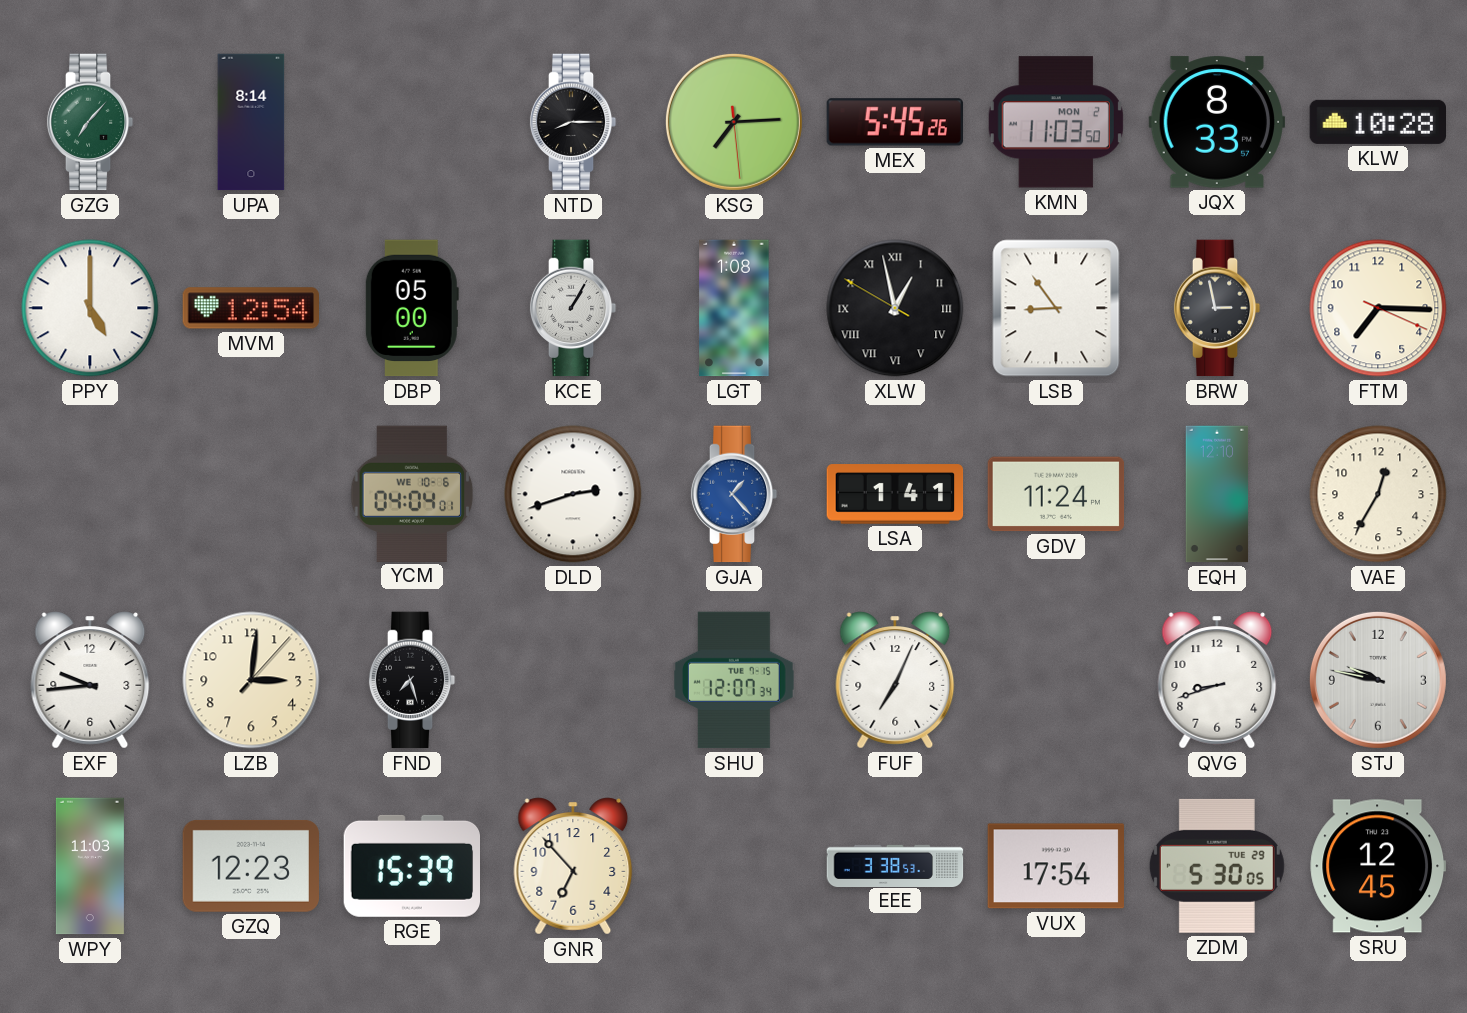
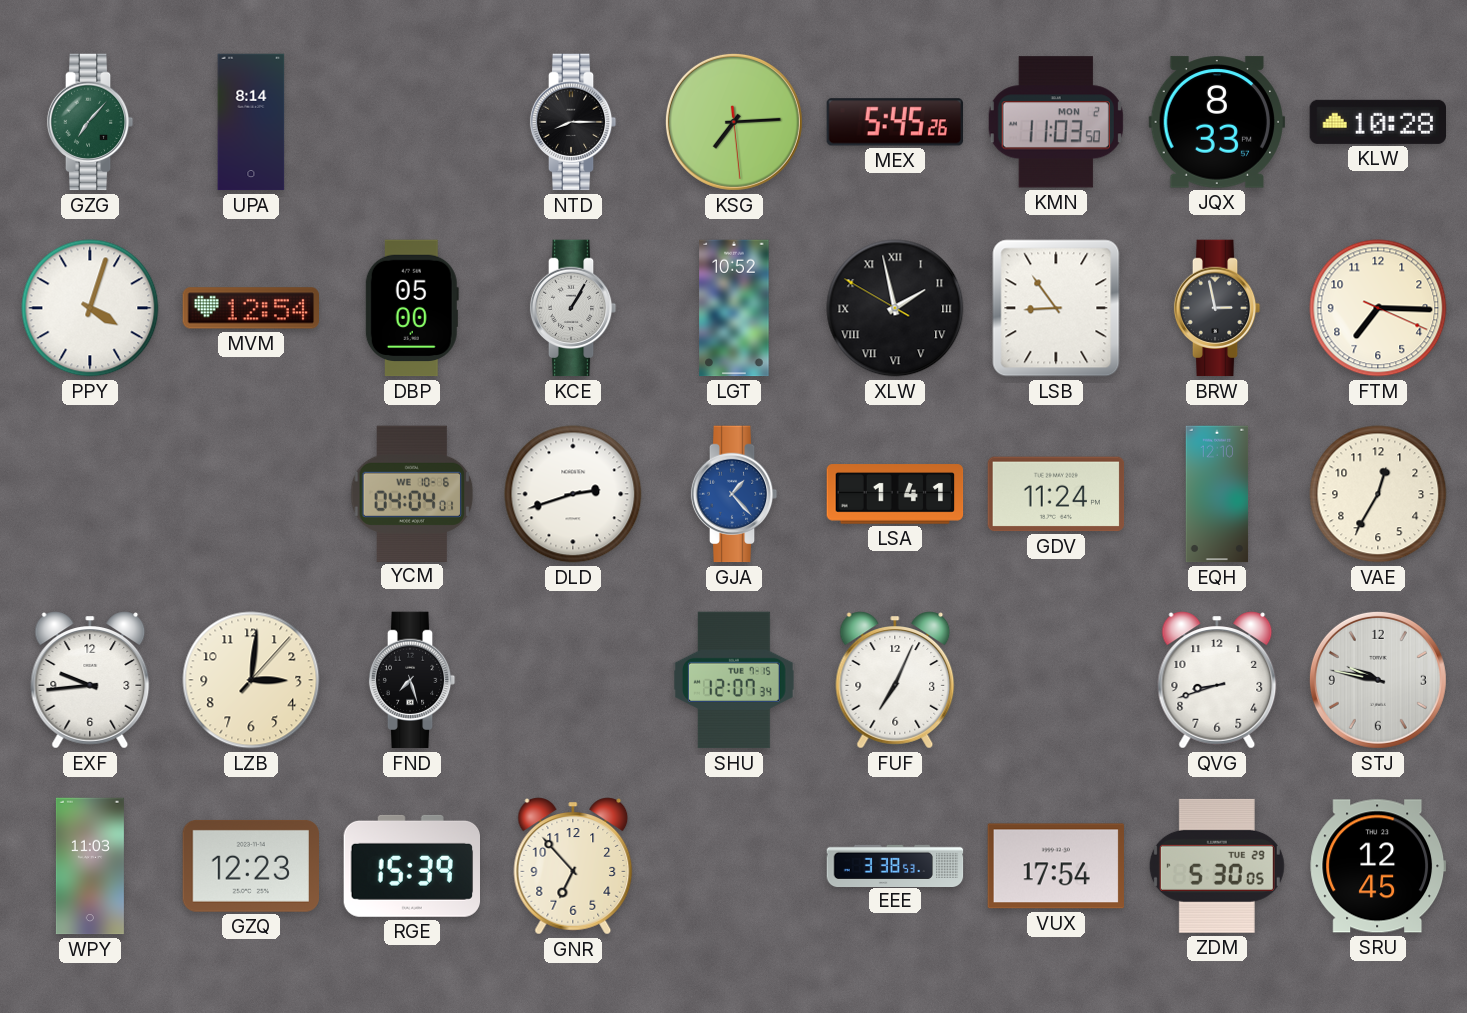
PPY: 5:00 -> 4:03 (90, 308)
LGT: 1:08 -> 10:52 (734, 308)
XLW: 12:57 -> 1:57 (895, 308)
